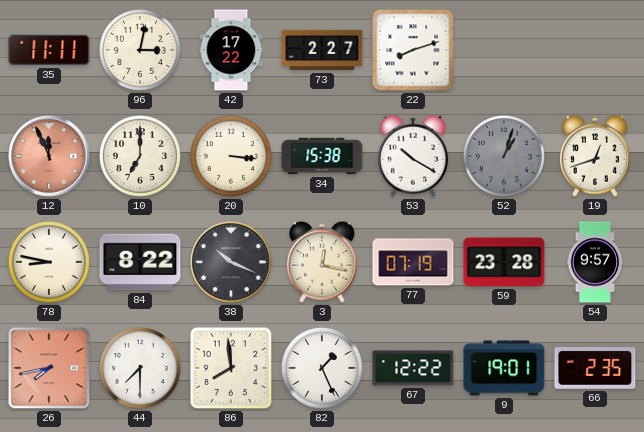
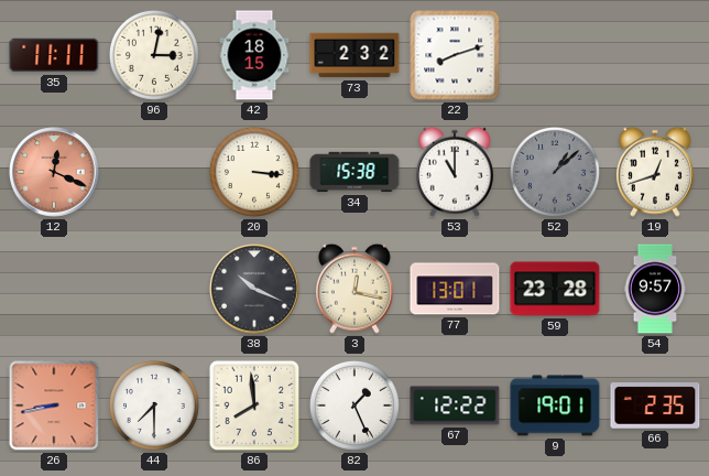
42: 17:22 -> 18:15 (254, 55)
73: 2:27 -> 2:32 (354, 55)
12: 11:56 -> 12:19 (54, 172)
10: 7:00 -> none (140, 156)
53: 10:20 -> 11:00 (455, 172)
52: 1:03 -> 1:08 (555, 172)
78: 8:47 -> none (49, 262)
84: 8:22 -> none (140, 262)
77: 07:19 -> 13:01 (455, 289)
26: 7:43 -> 8:43 (54, 405)
